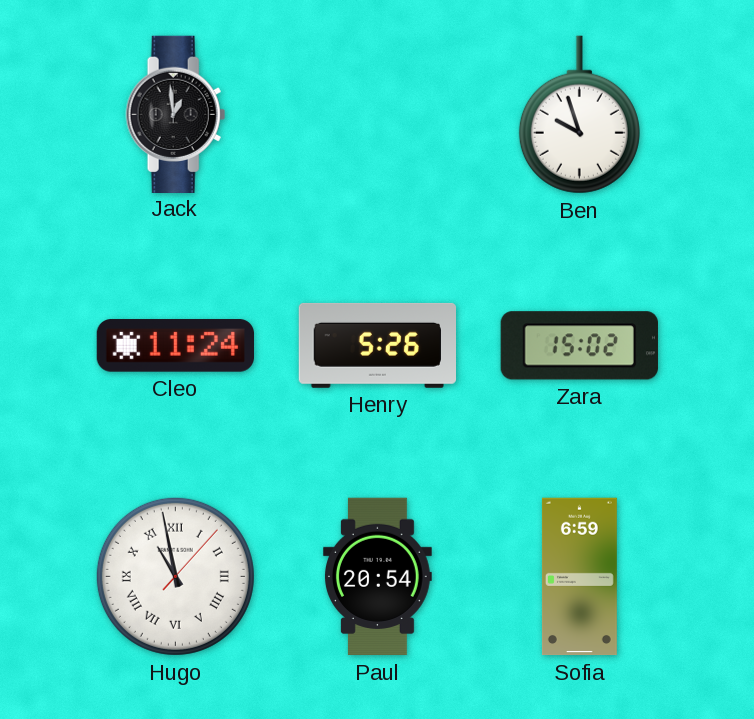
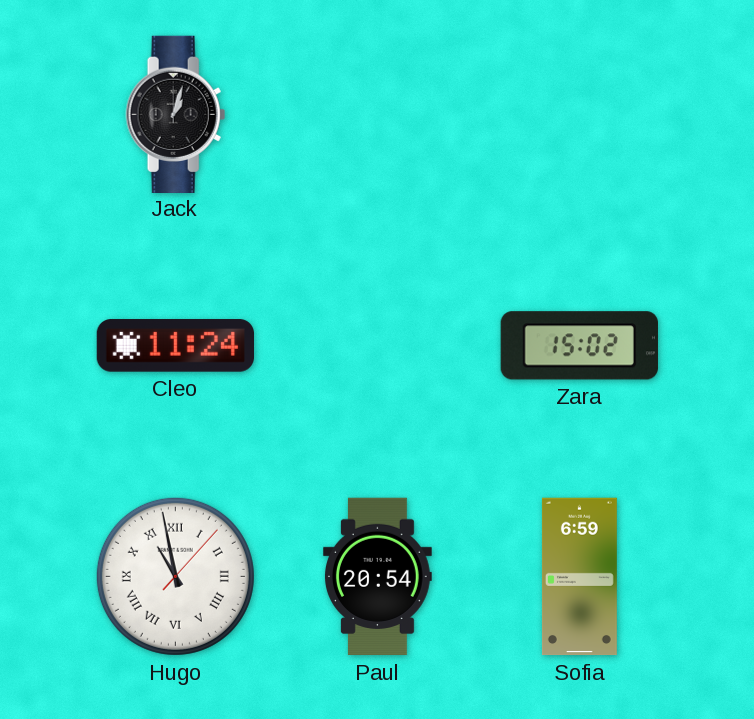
Jack: 12:59 -> 1:03 (176, 114)
Ben: 9:57 -> none (579, 115)
Henry: 5:26 -> none (377, 345)
